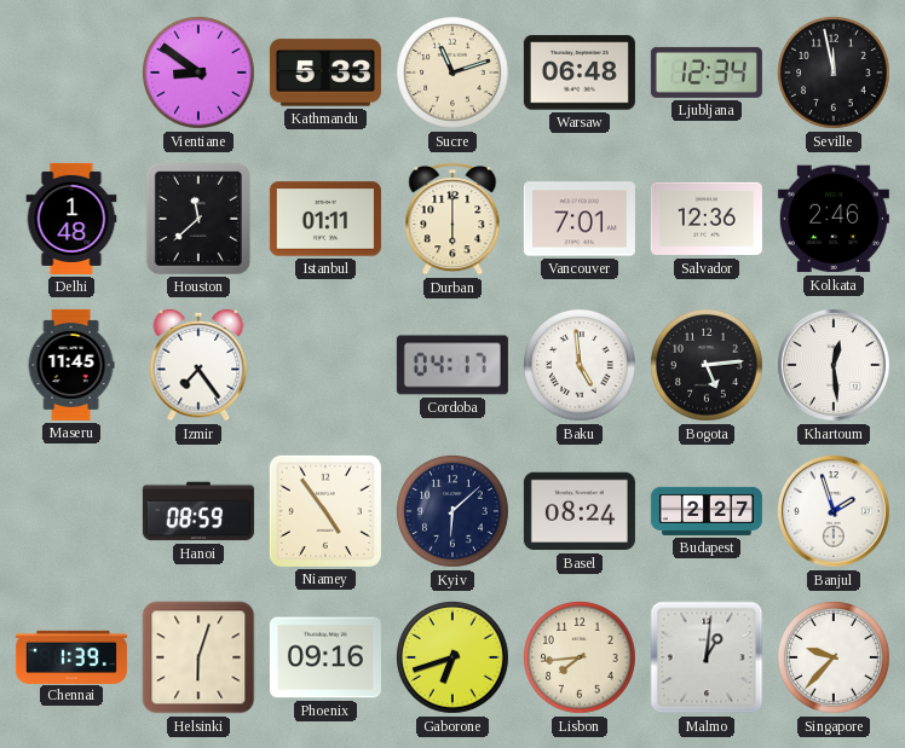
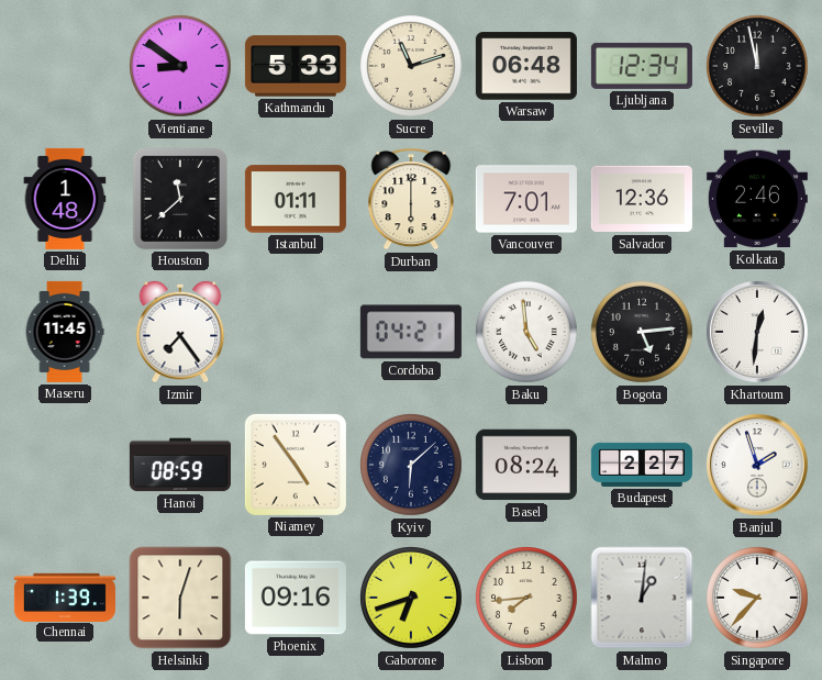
Cordoba: 04:17 -> 04:21 (411, 332)
Khartoum: 12:29 -> 12:31 (757, 332)
